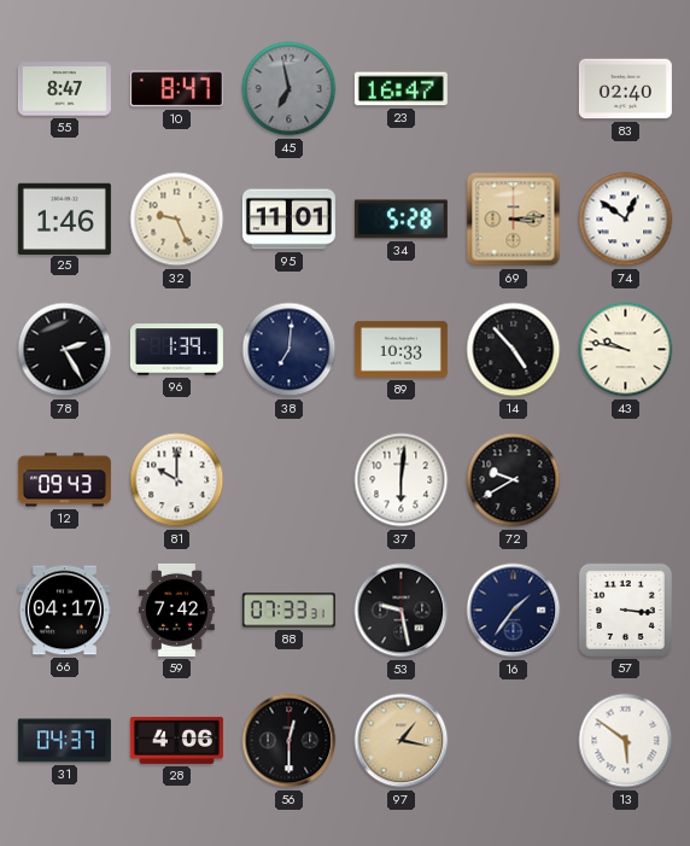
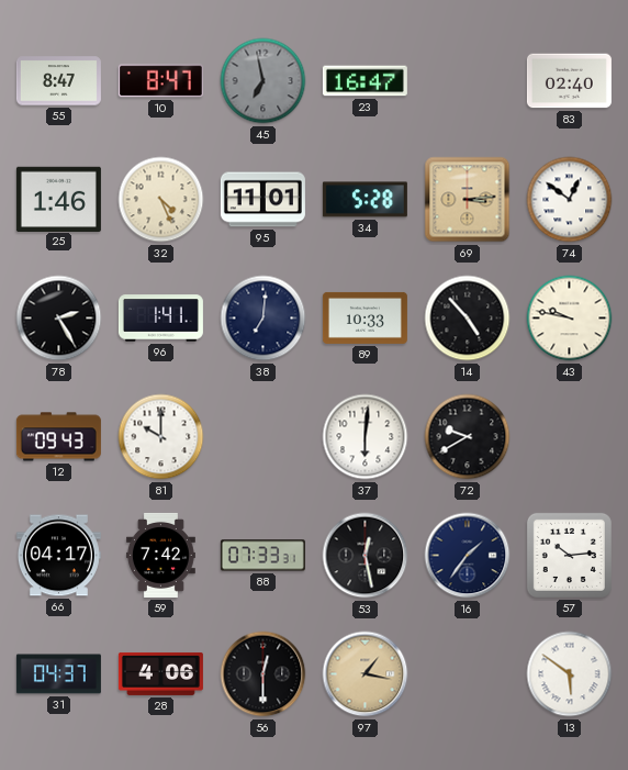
32: 9:26 -> 4:26 (161, 200)
96: 1:39 -> 1:41 (160, 319)
53: 9:28 -> 12:28 (366, 556)
57: 3:16 -> 10:14 (569, 555)
